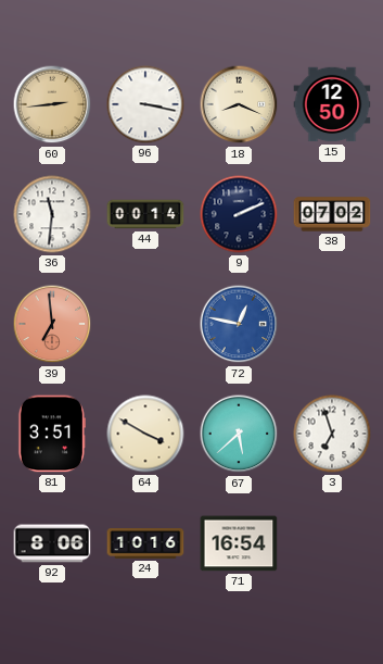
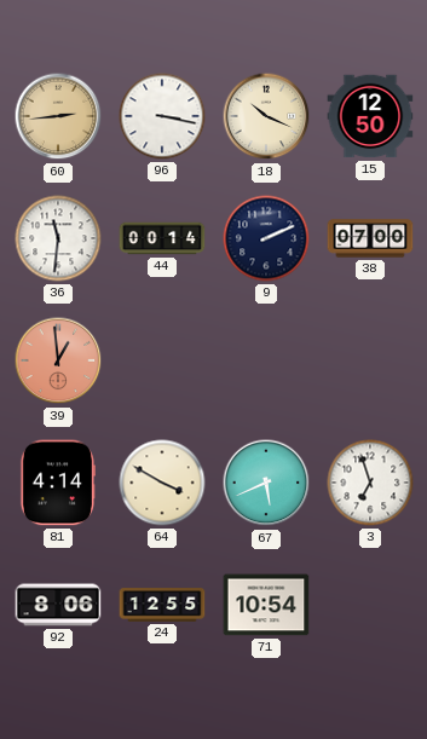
18: 8:19 -> 10:19 (266, 116)
38: 07:02 -> 07:00 (370, 238)
39: 6:59 -> 12:59 (58, 360)
72: 12:47 -> none (239, 324)
81: 3:51 -> 4:14 (57, 483)
67: 5:38 -> 5:41 (266, 483)
24: 10:16 -> 12:55 (162, 605)
71: 16:54 -> 10:54 (266, 605)
